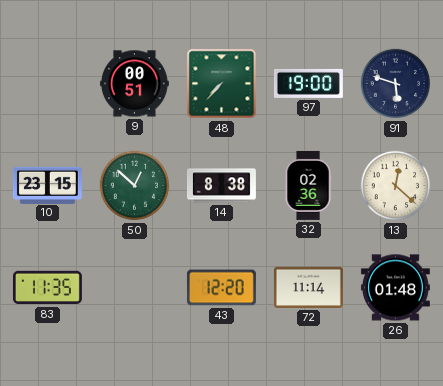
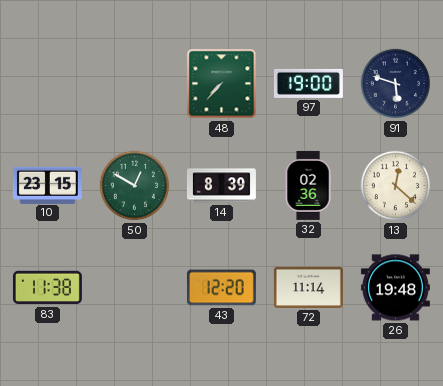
9: 00:51 -> none (134, 84)
50: 12:52 -> 12:50 (135, 186)
14: 8:38 -> 8:39 (221, 186)
83: 11:35 -> 11:38 (47, 288)
26: 01:48 -> 19:48 (395, 288)
